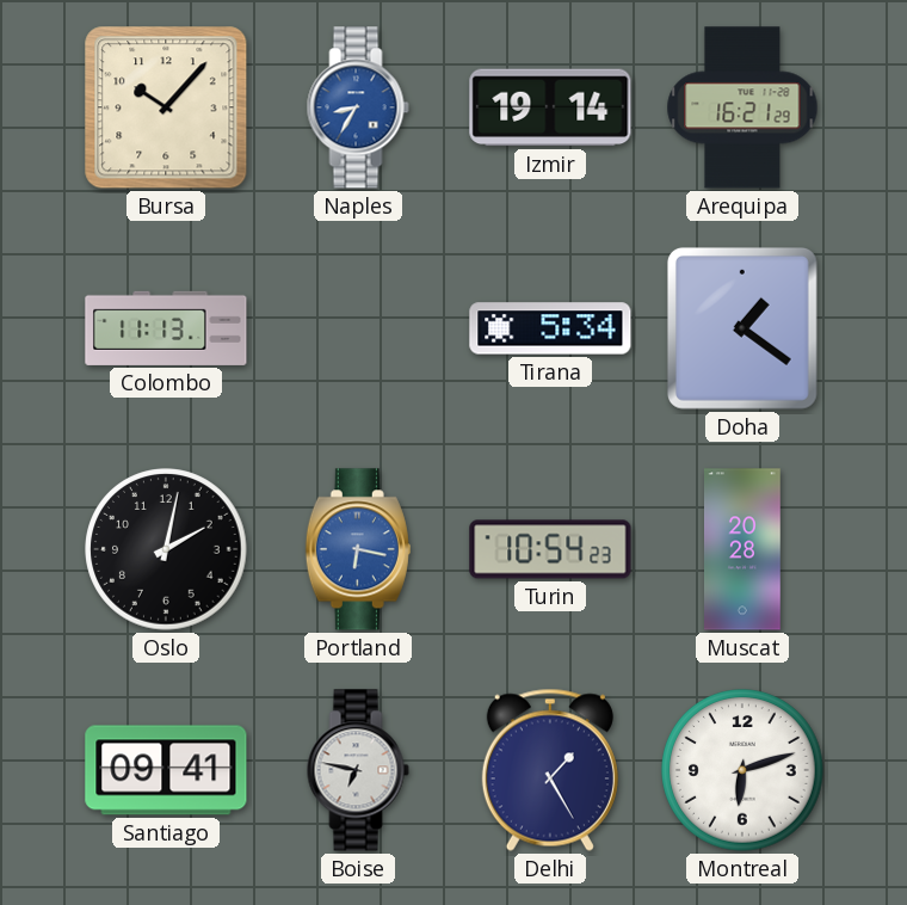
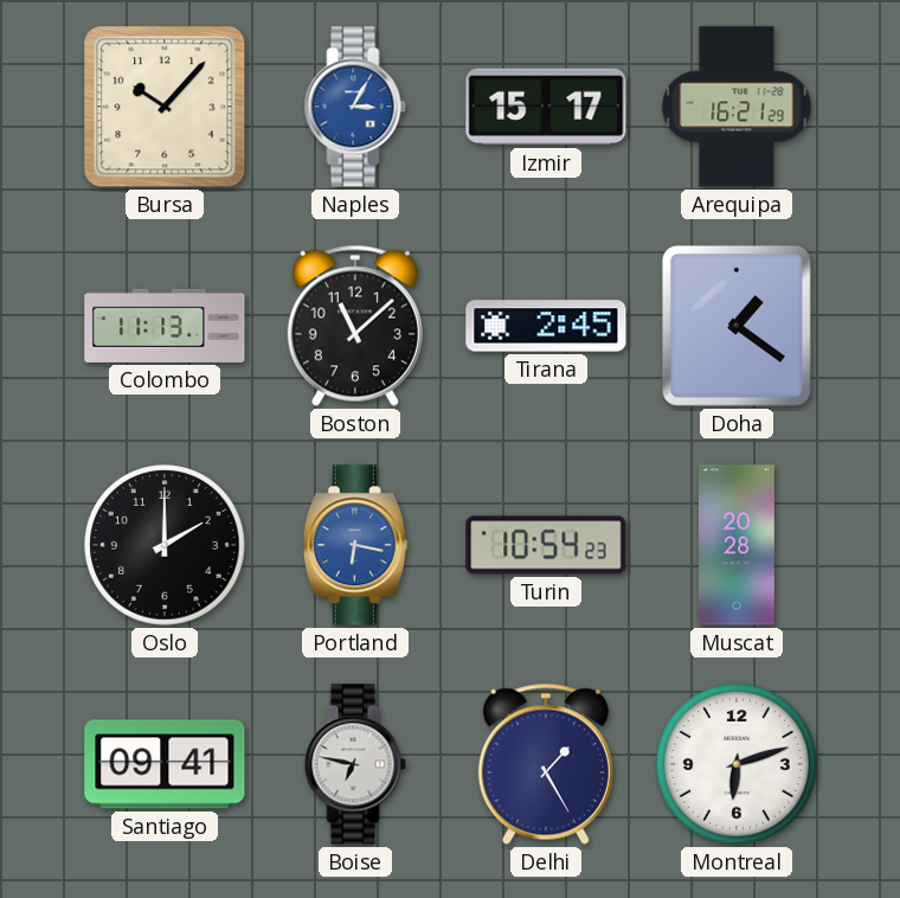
Naples: 8:35 -> 3:05 (355, 107)
Izmir: 19:14 -> 15:17 (546, 107)
Boston: none -> 11:08 (355, 326)
Tirana: 5:34 -> 2:45 (546, 326)
Oslo: 2:02 -> 2:00 (165, 545)
